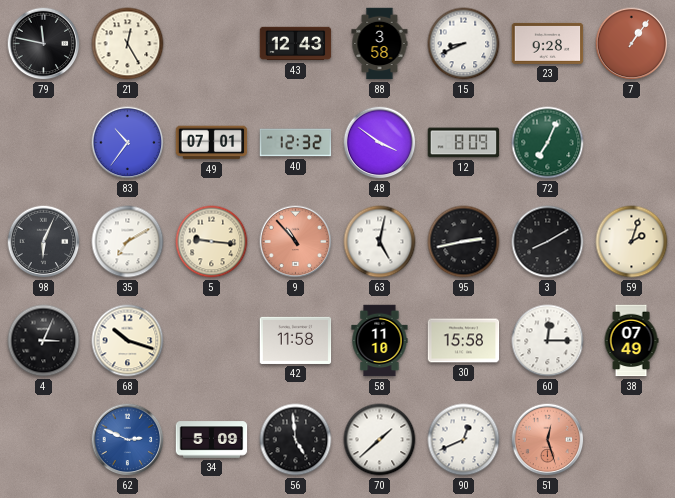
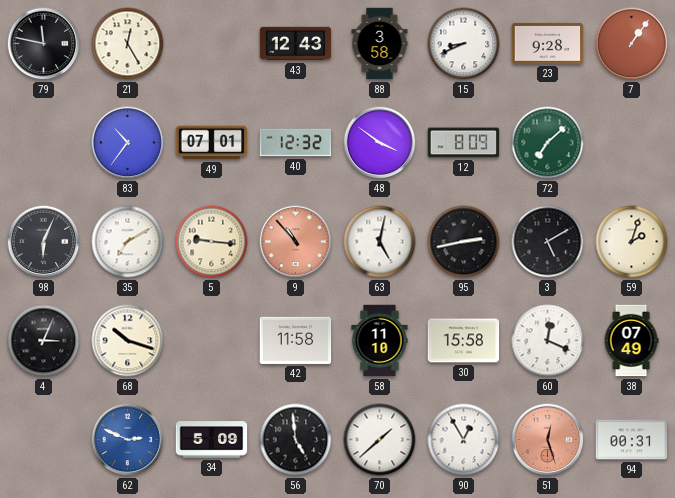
72: 7:04 -> 7:08 (548, 143)
3: 8:10 -> 5:10 (548, 242)
60: 12:15 -> 12:19 (548, 341)
90: 12:41 -> 12:55 (464, 440)
94: none -> 00:31 (632, 440)
